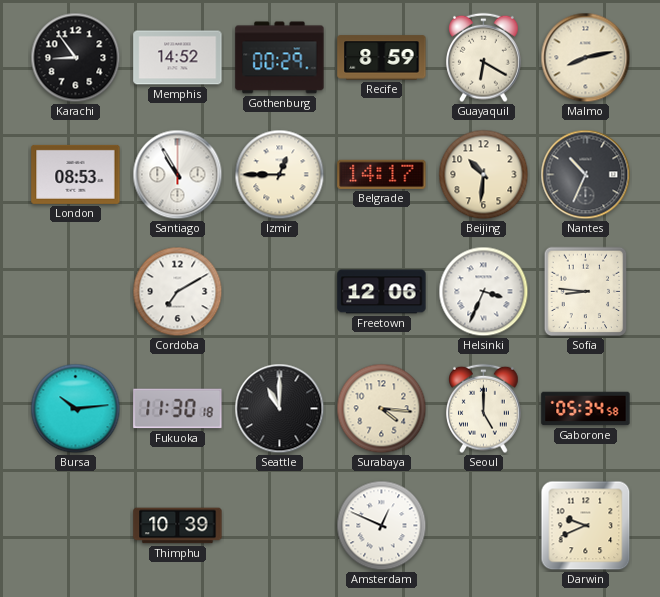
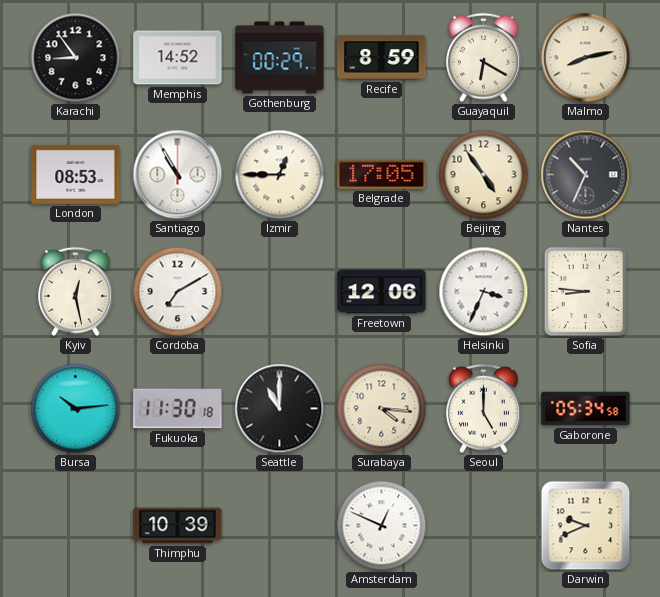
Belgrade: 14:17 -> 17:05 (382, 174)
Beijing: 10:31 -> 4:54 (484, 175)
Kyiv: none -> 12:28 (76, 292)
